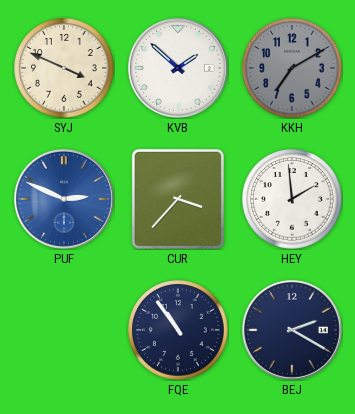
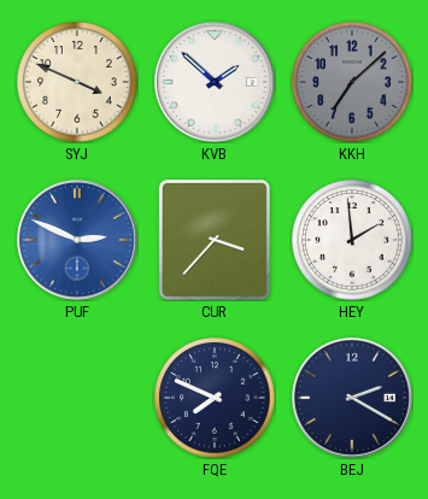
KKH: 7:10 -> 7:08 (352, 82)
FQE: 10:54 -> 7:49 (215, 398)
